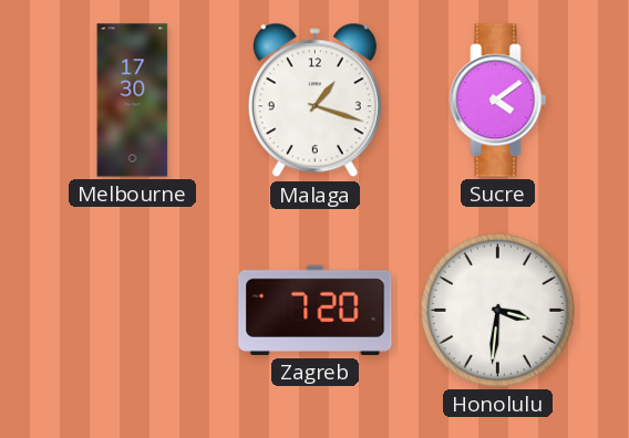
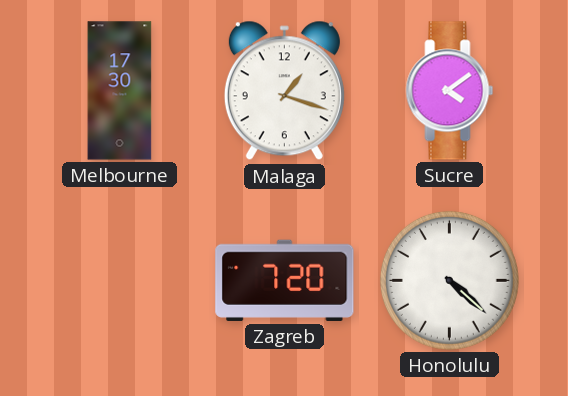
Honolulu: 3:31 -> 4:22 (449, 280)
